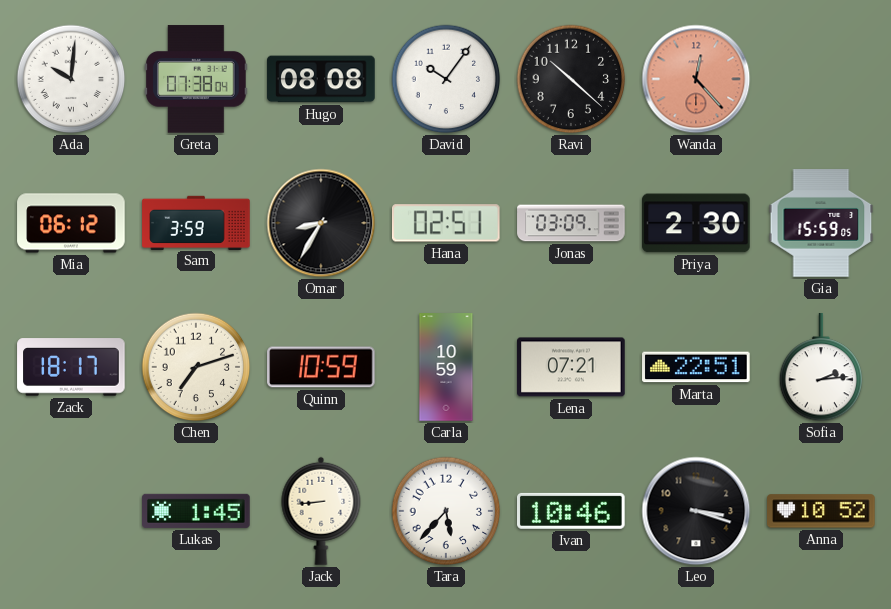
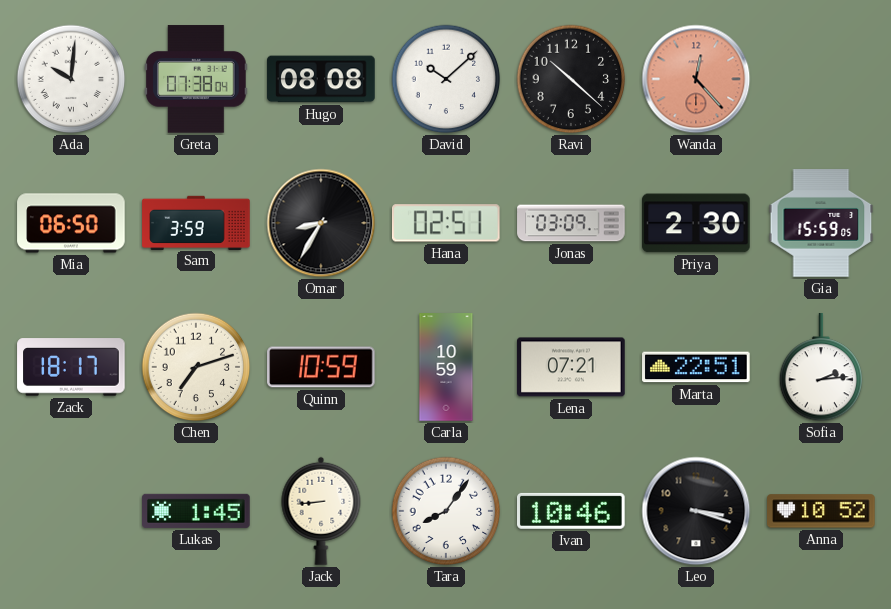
David: 10:06 -> 10:08 (446, 79)
Mia: 06:12 -> 06:50 (71, 223)
Tara: 5:37 -> 8:06 (446, 511)
